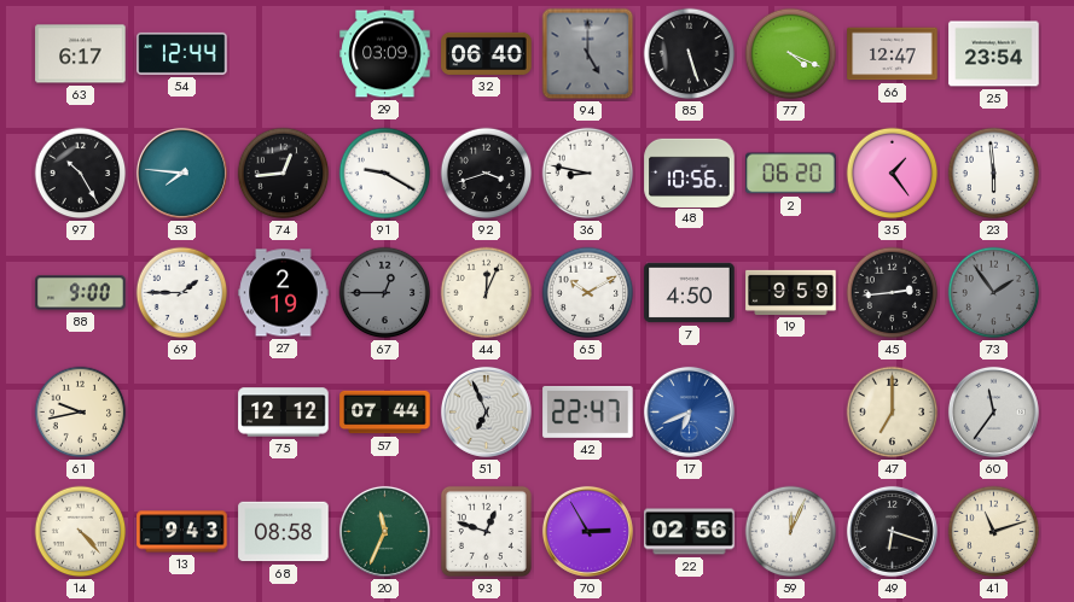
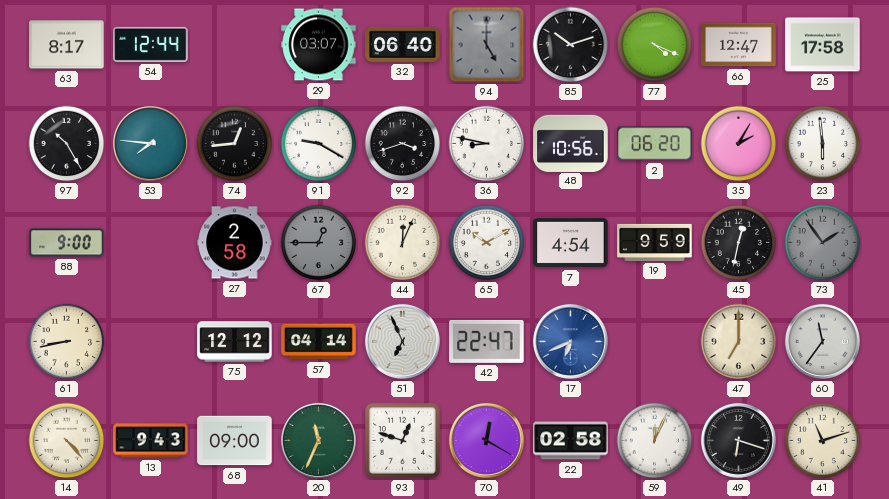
63: 6:17 -> 8:17 (67, 45)
29: 03:09 -> 03:07 (319, 45)
85: 5:27 -> 10:12 (571, 45)
25: 23:54 -> 17:58 (823, 45)
35: 1:24 -> 2:05 (739, 144)
69: 1:45 -> none (182, 293)
27: 2:19 -> 2:58 (235, 243)
7: 4:50 -> 4:54 (571, 243)
45: 2:44 -> 12:32 (739, 243)
61: 9:43 -> 8:43 (67, 342)
57: 07:44 -> 04:14 (319, 342)
68: 08:58 -> 09:00 (235, 441)
70: 2:55 -> 12:20 (486, 440)
22: 02:56 -> 02:58 (571, 441)
